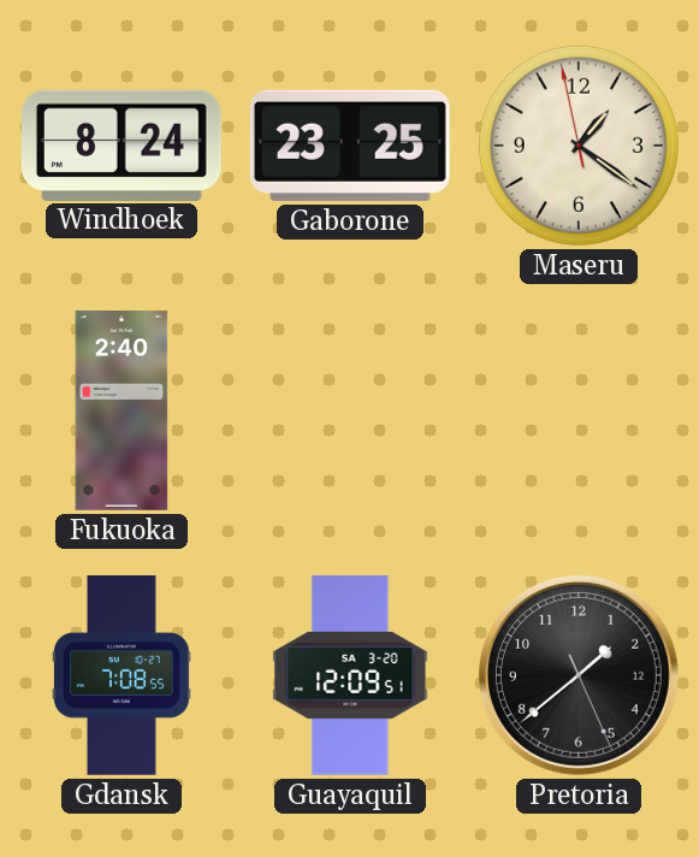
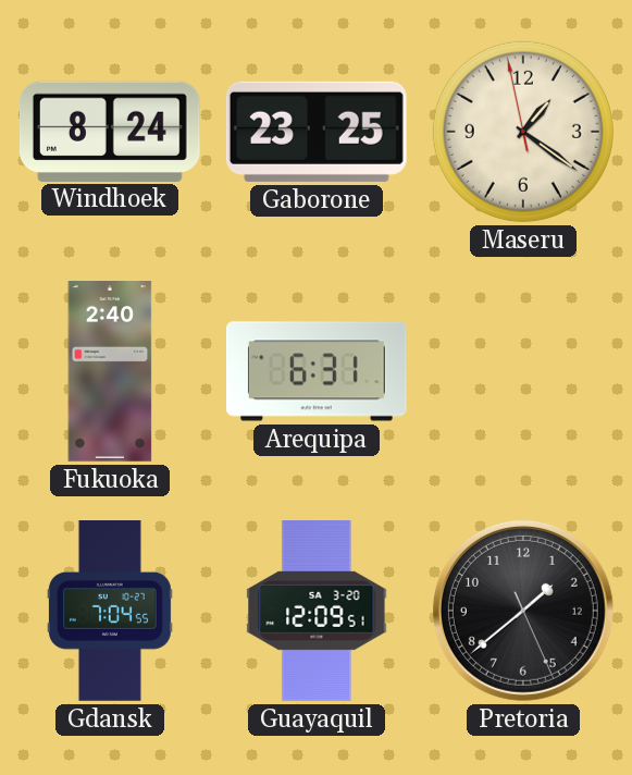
Arequipa: none -> 6:31 (317, 371)
Gdansk: 7:08 -> 7:04 (110, 612)
